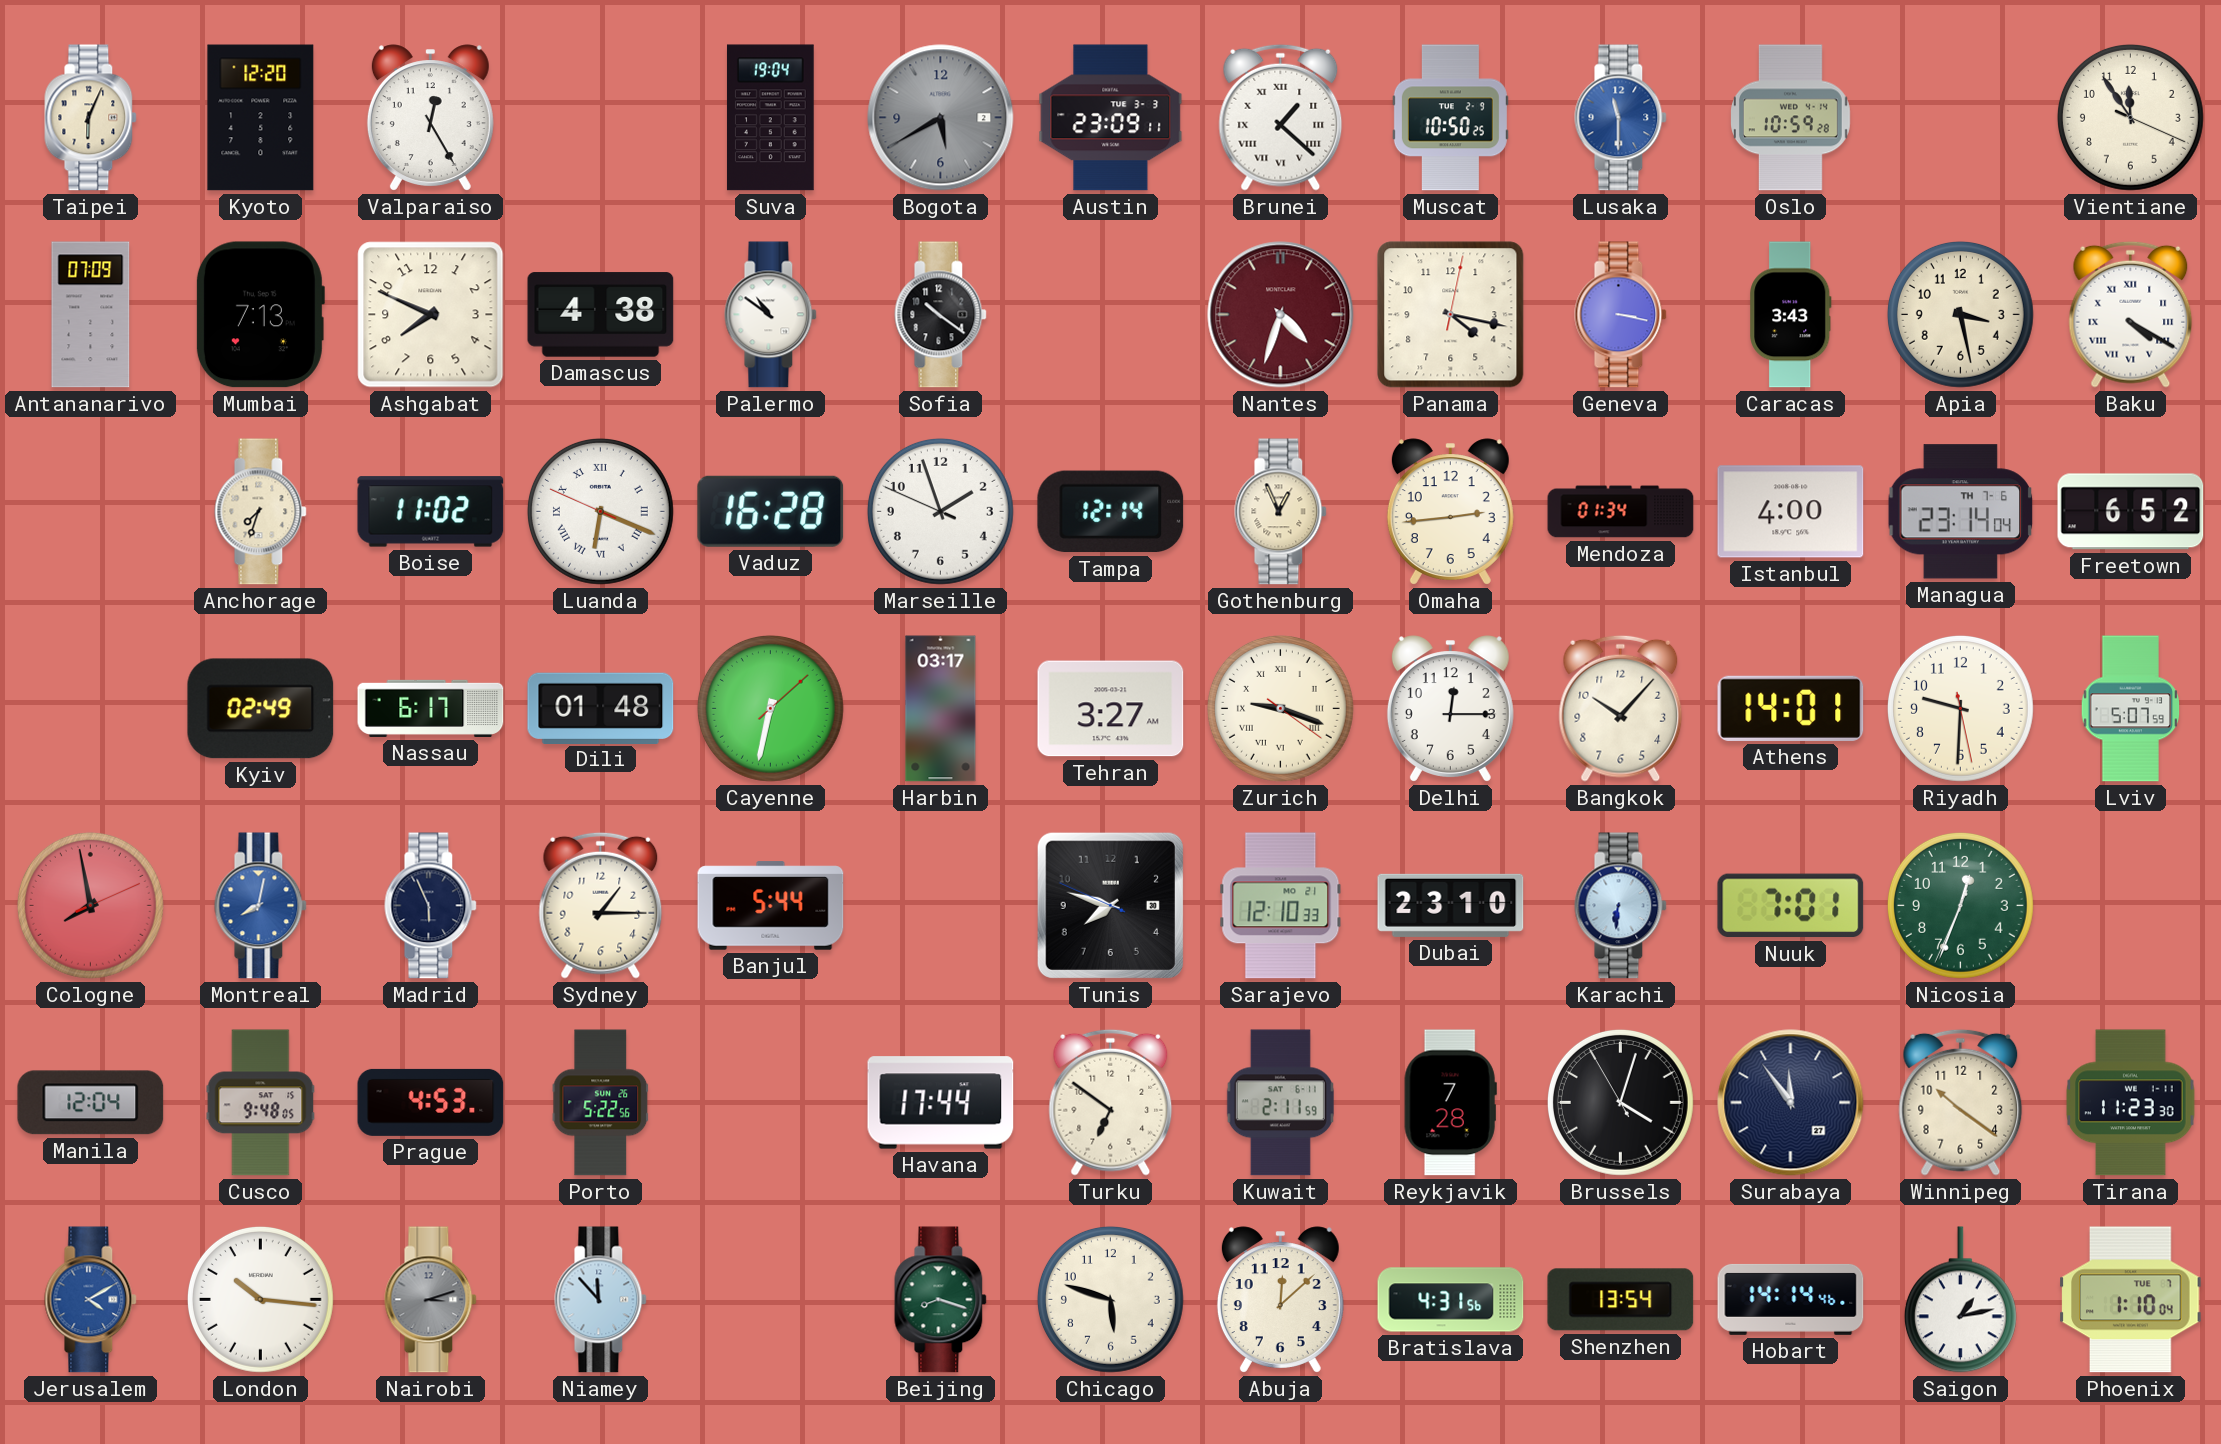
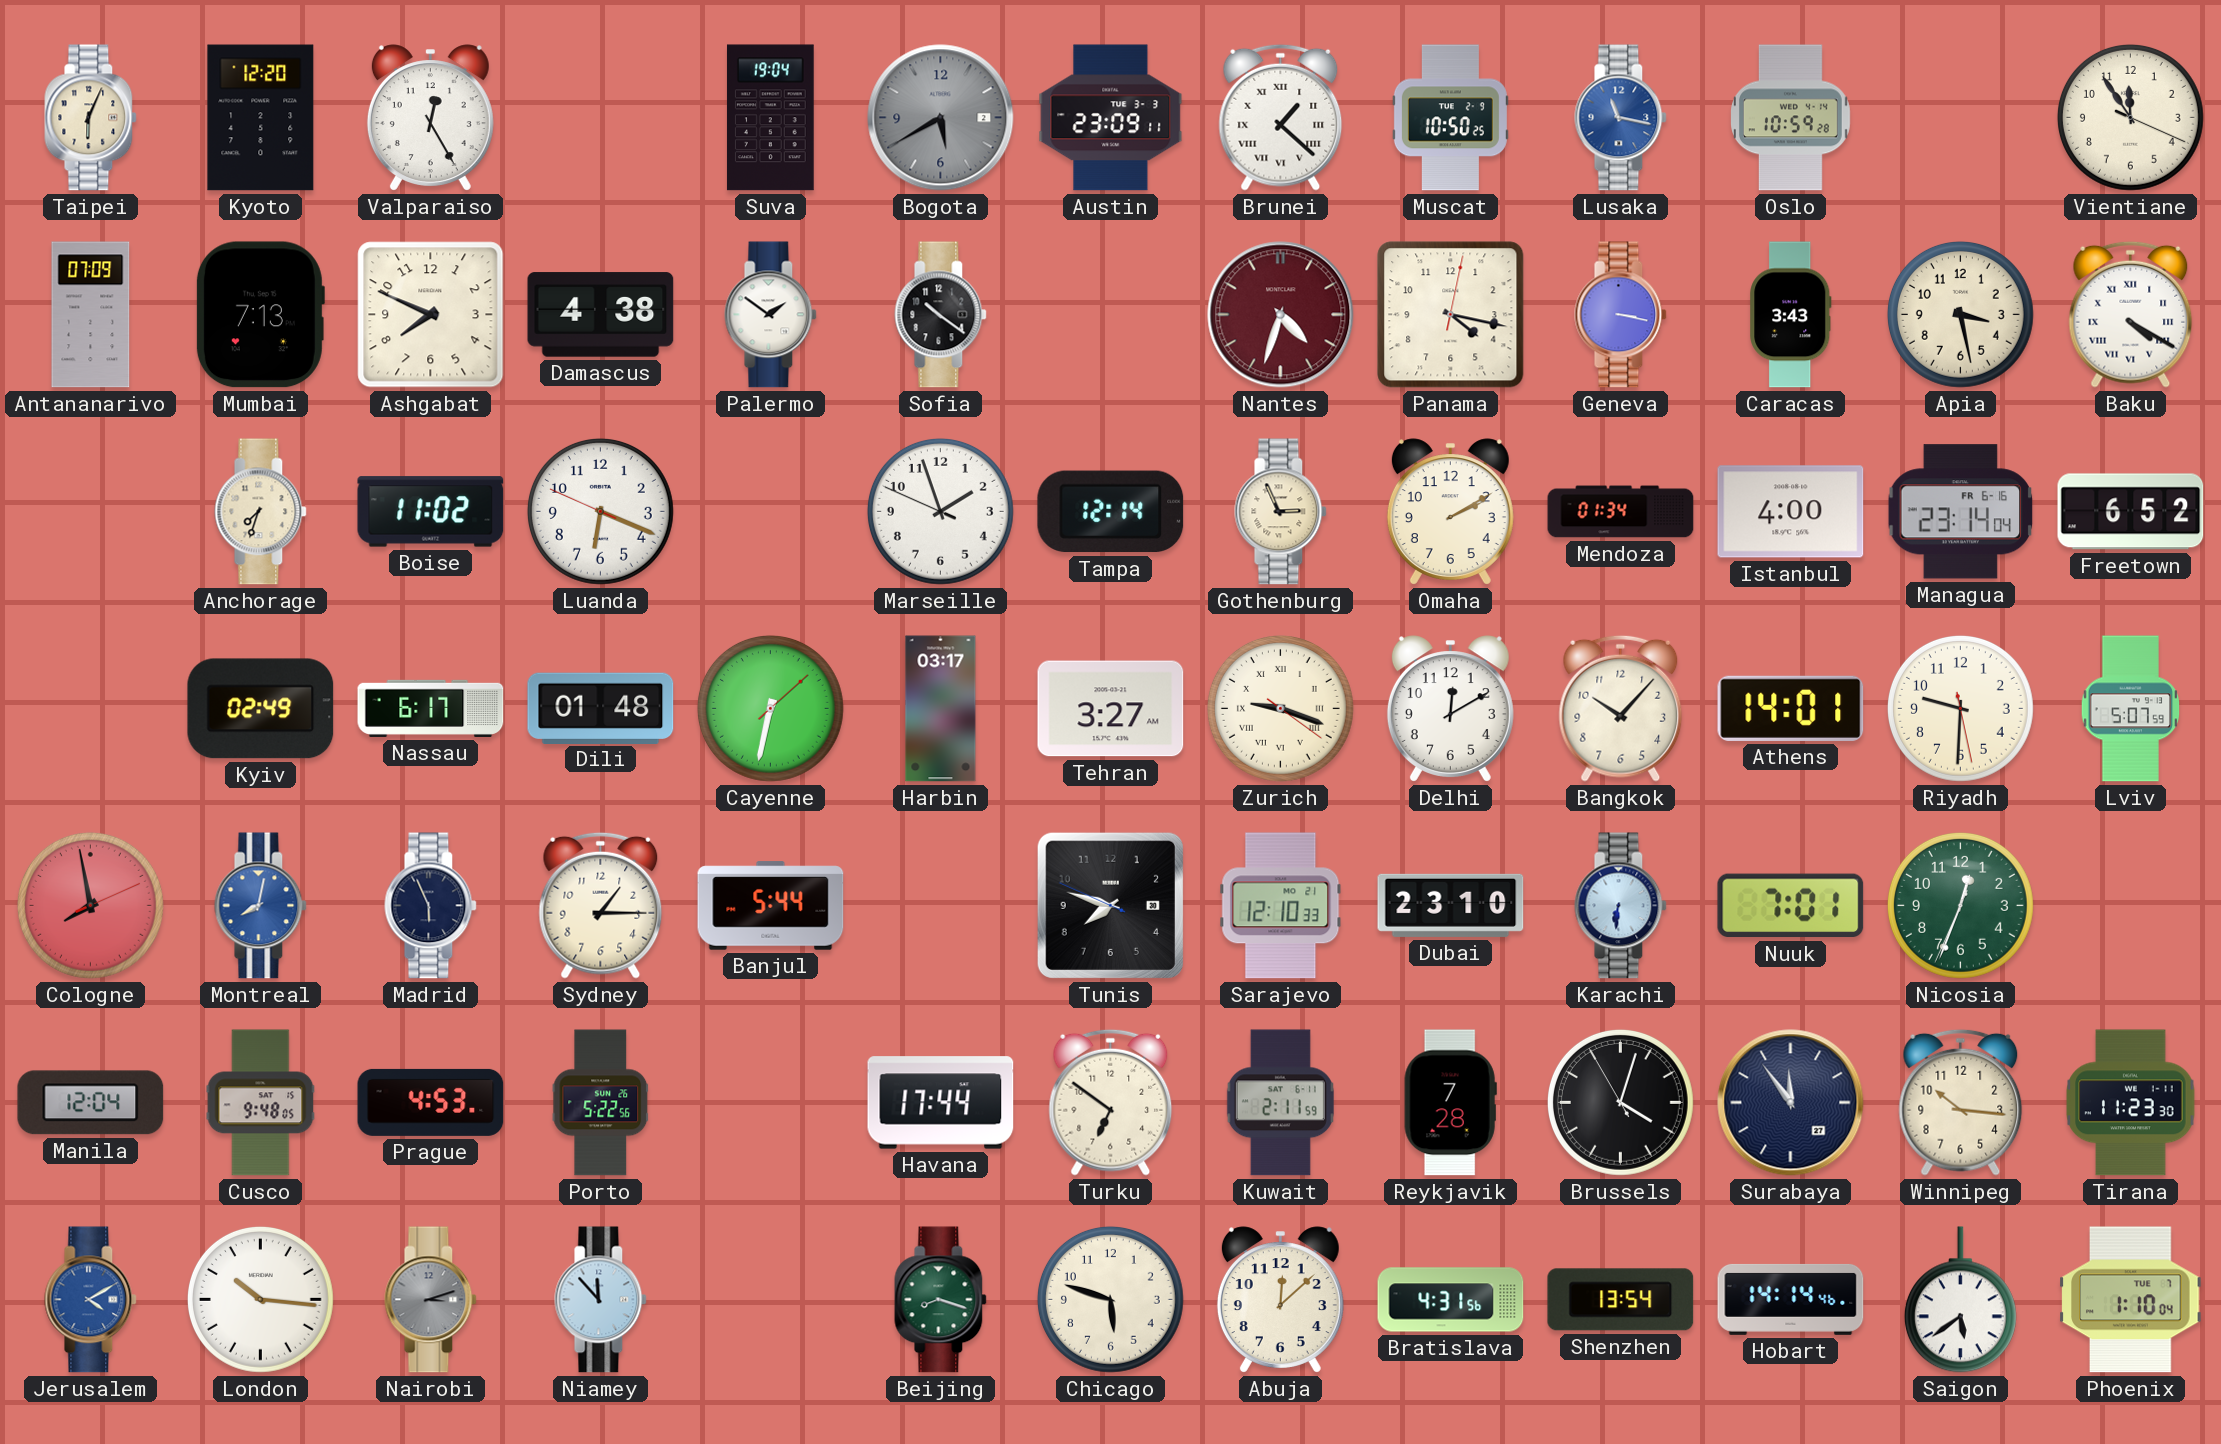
Lusaka: 11:30 -> 11:17 (1621, 118)
Palermo: 10:51 -> 1:51 (771, 315)
Luanda numerals: Roman -> Arabic (600, 511)
Vaduz: 16:28 -> none (771, 511)
Gothenburg: 12:56 -> 2:56 (1281, 512)
Omaha: 2:44 -> 2:10 (1450, 512)
Managua date: TH 7-6 -> FR 6-16 (1961, 512)
Delhi: 12:15 -> 12:10 (1450, 709)
Winnipeg: 10:21 -> 10:16 (1961, 1102)
Saigon: 1:13 -> 5:39 (1960, 1300)
